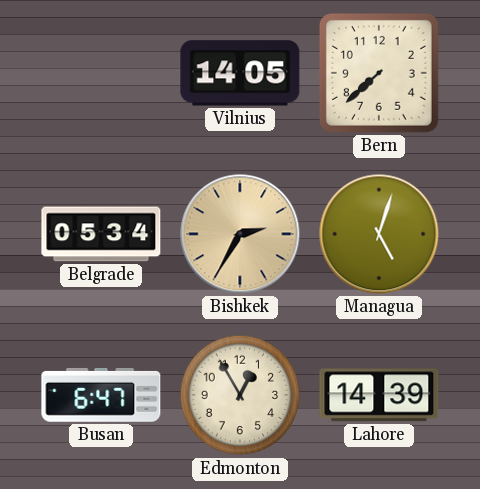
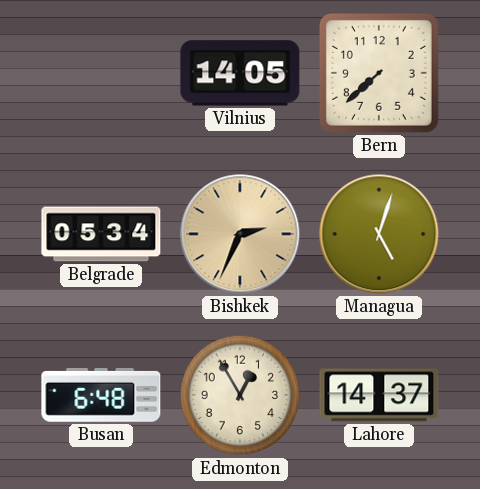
Bishkek: 2:35 -> 2:34 (240, 234)
Busan: 6:47 -> 6:48 (101, 395)
Lahore: 14:39 -> 14:37 (379, 395)
